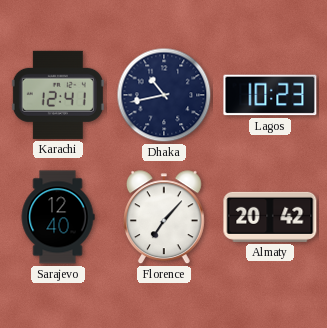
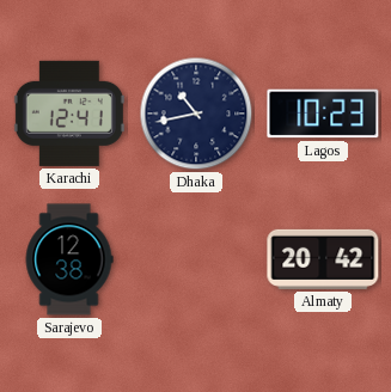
Sarajevo: 12:40 -> 12:38 (69, 259)
Florence: 7:07 -> none (164, 218)
